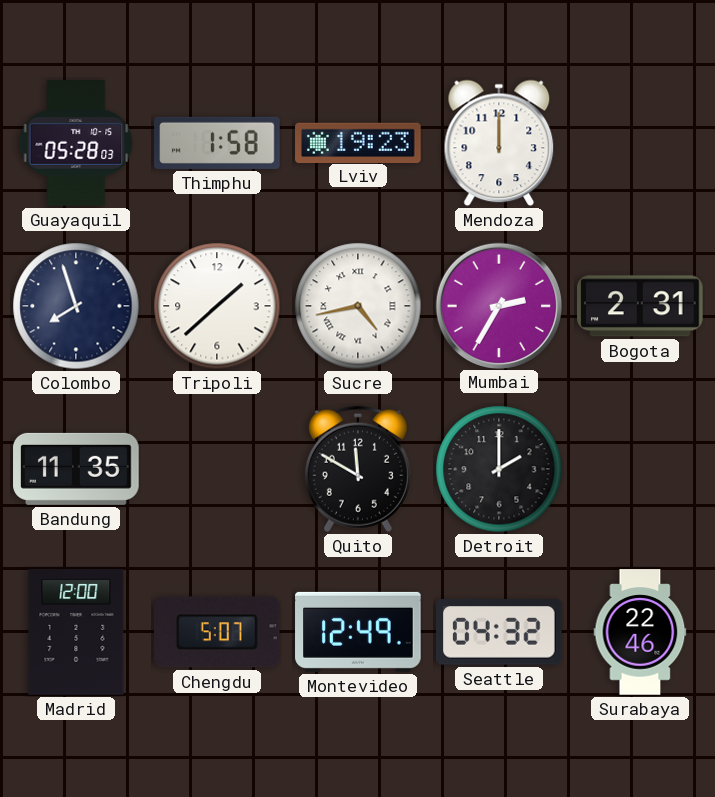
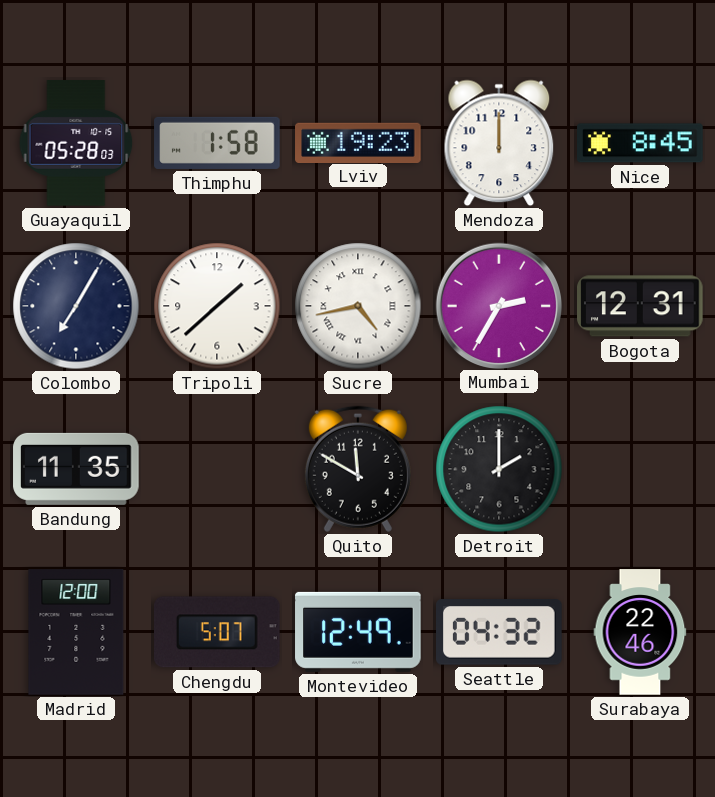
Nice: none -> 8:45 (640, 143)
Colombo: 7:57 -> 7:05 (76, 306)
Bogota: 2:31 -> 12:31 (641, 306)
